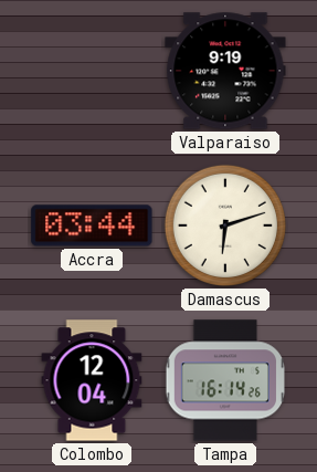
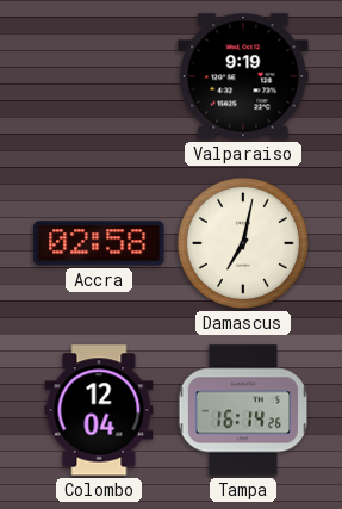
Accra: 03:44 -> 02:58 (99, 243)
Damascus: 6:12 -> 7:02 (243, 243)
